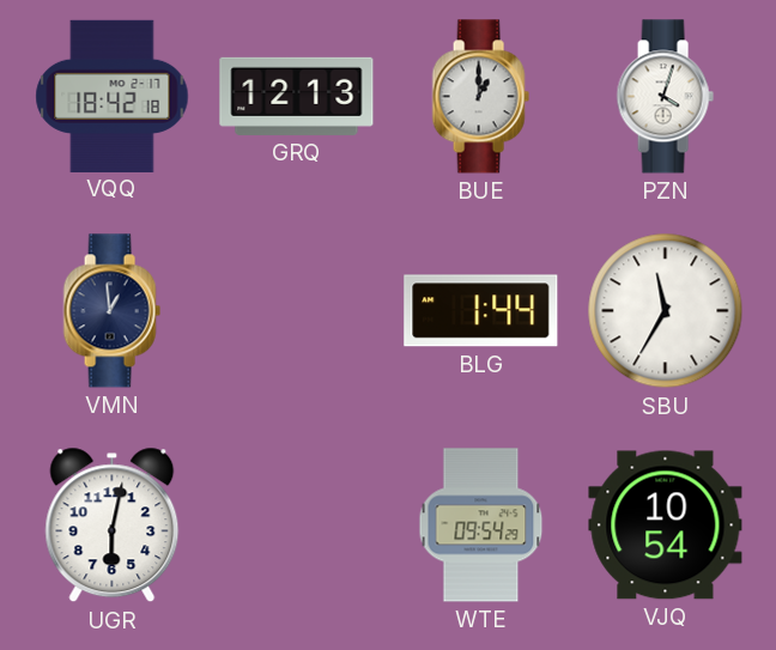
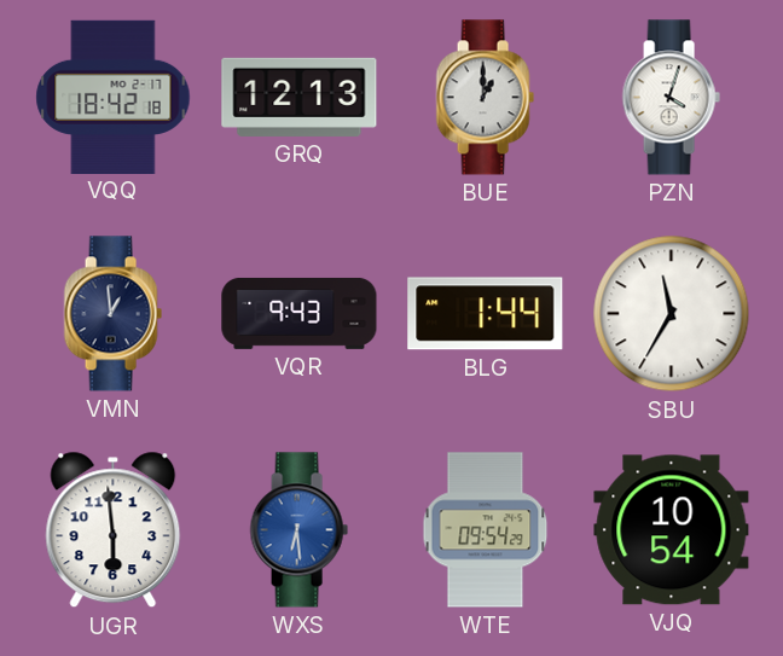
VQR: none -> 9:43 (300, 313)
UGR: 6:02 -> 5:59 (114, 530)
WXS: none -> 6:29 (298, 530)
